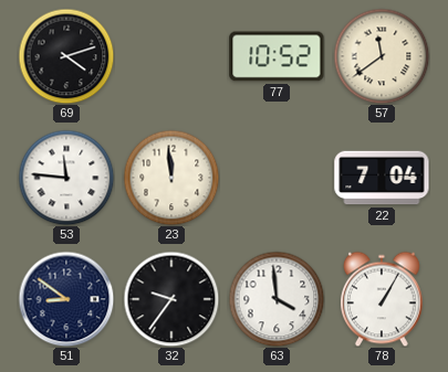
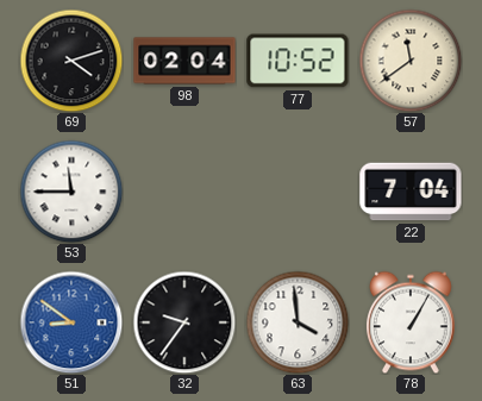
98: none -> 02:04 (184, 61)
53: 11:46 -> 11:45 (71, 192)
23: 11:59 -> none (171, 178)
51 dial: navy -> blue (71, 322)
